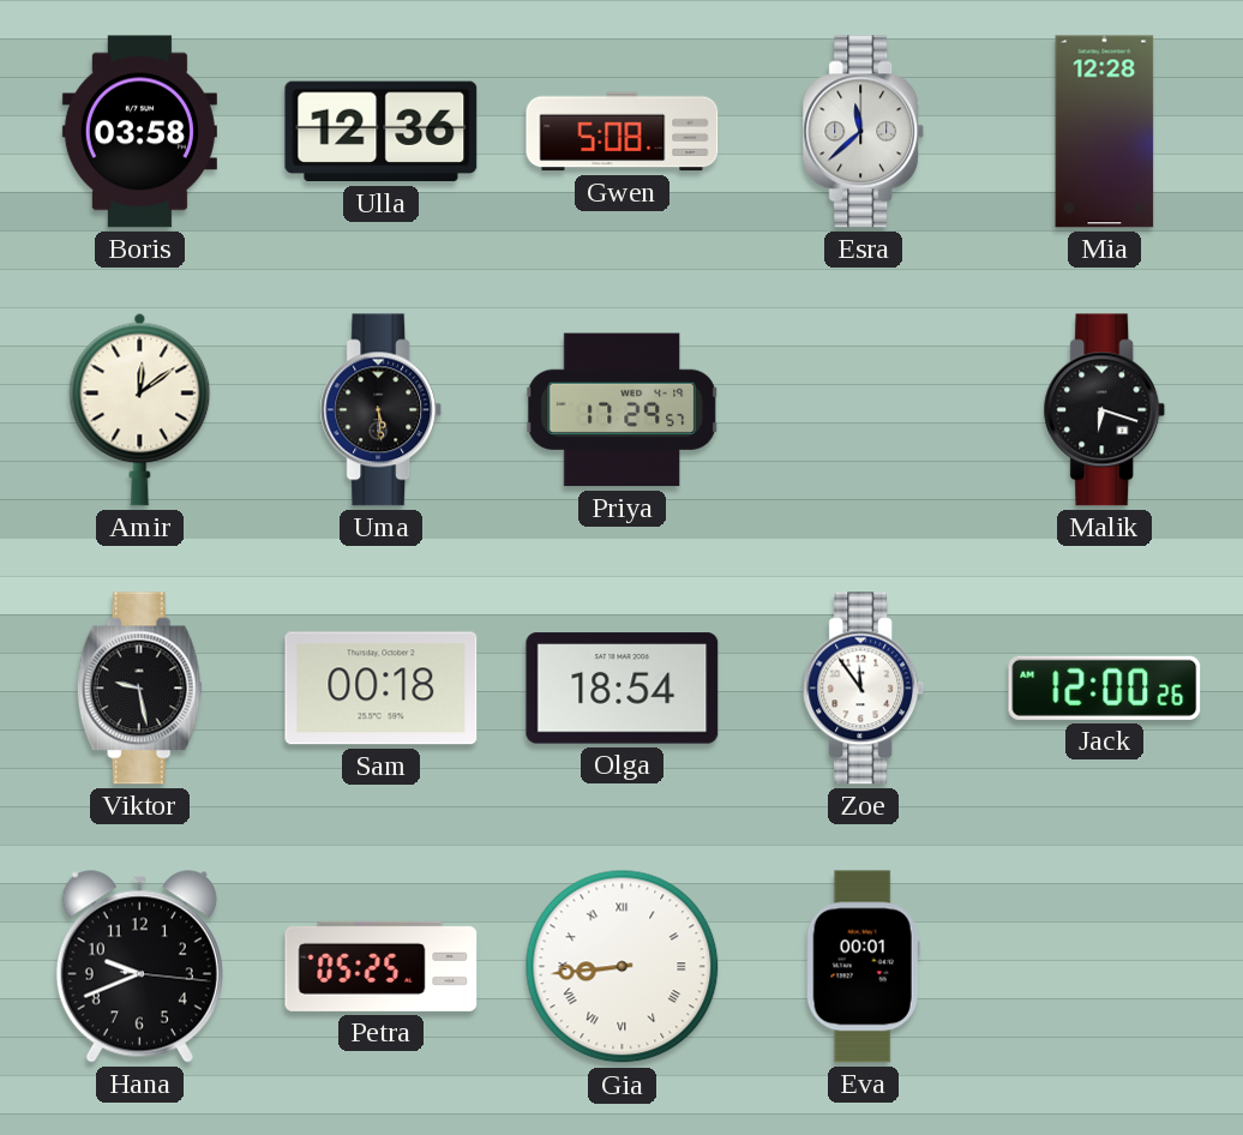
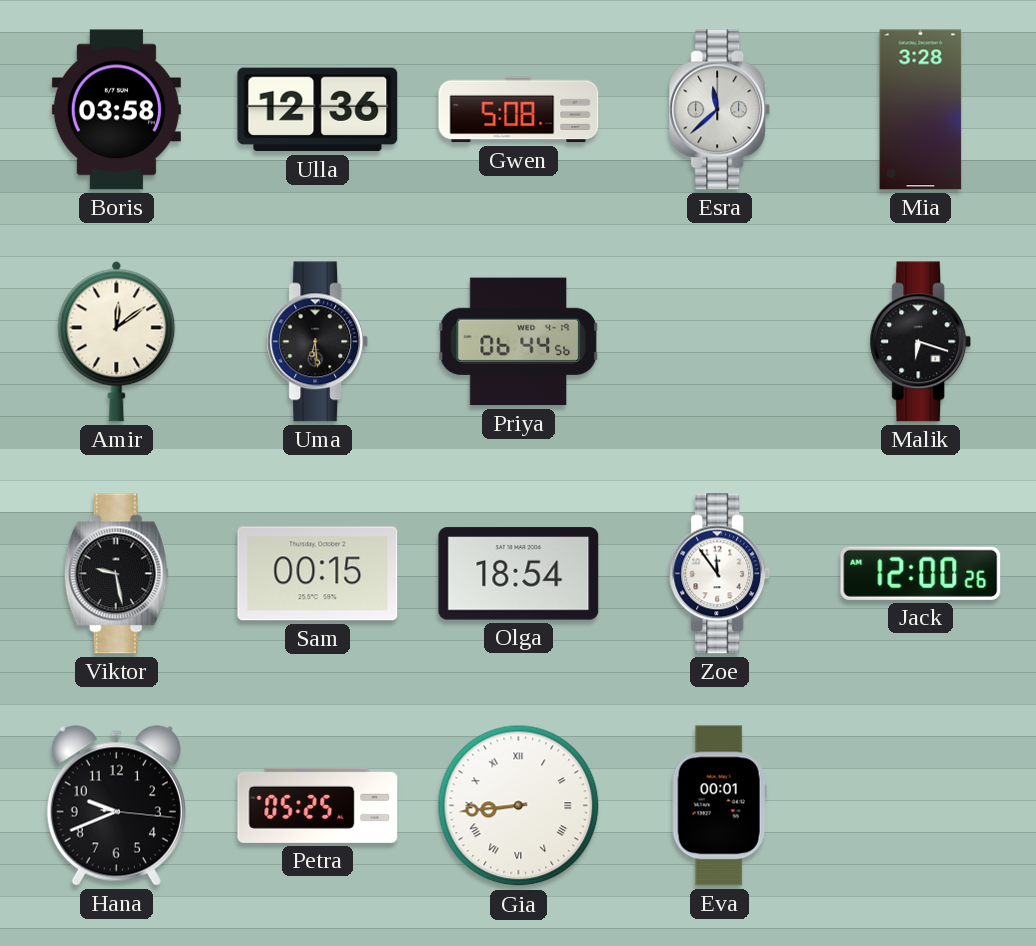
Mia: 12:28 -> 3:28 (921, 110)
Uma: 5:29 -> 6:29 (318, 342)
Priya: 17:29 -> 06:44 (519, 342)
Sam: 00:18 -> 00:15 (318, 574)
